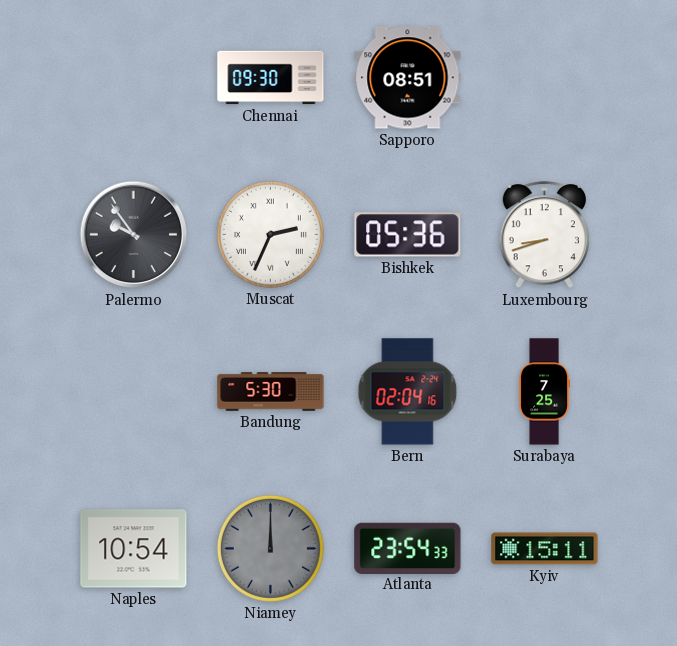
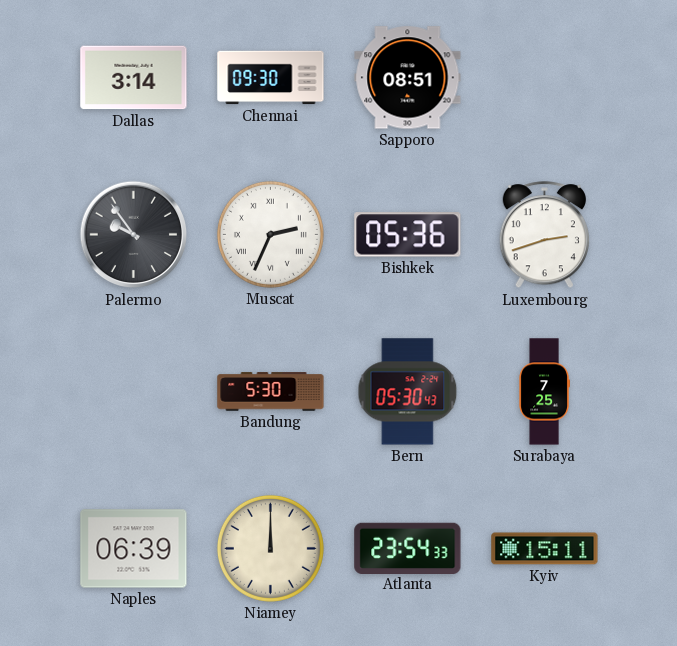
Dallas: none -> 3:14 (134, 78)
Luxembourg: 8:42 -> 2:42 (544, 235)
Bern: 02:04 -> 05:30 (408, 392)
Naples: 10:54 -> 06:39 (134, 549)
Niamey dial: grey -> cream (270, 548)
